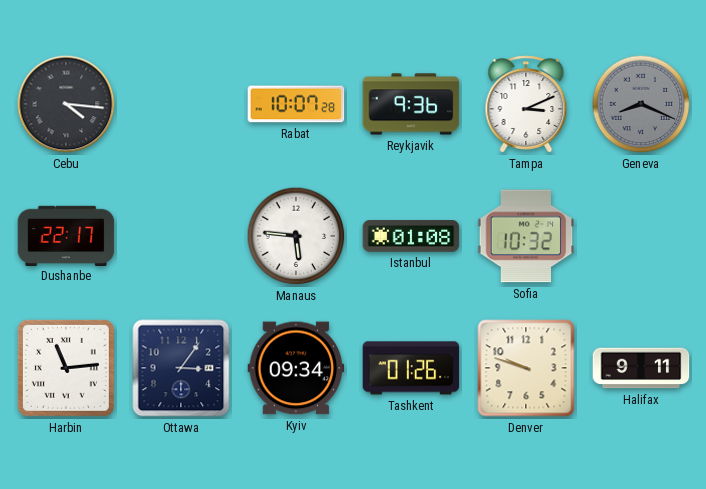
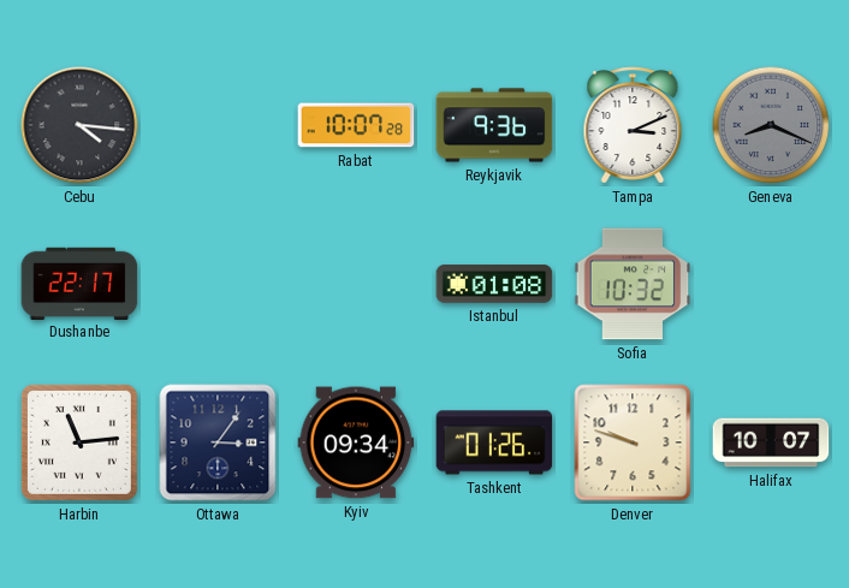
Manaus: 5:46 -> none (296, 236)
Halifax: 9:11 -> 10:07 (771, 443)
